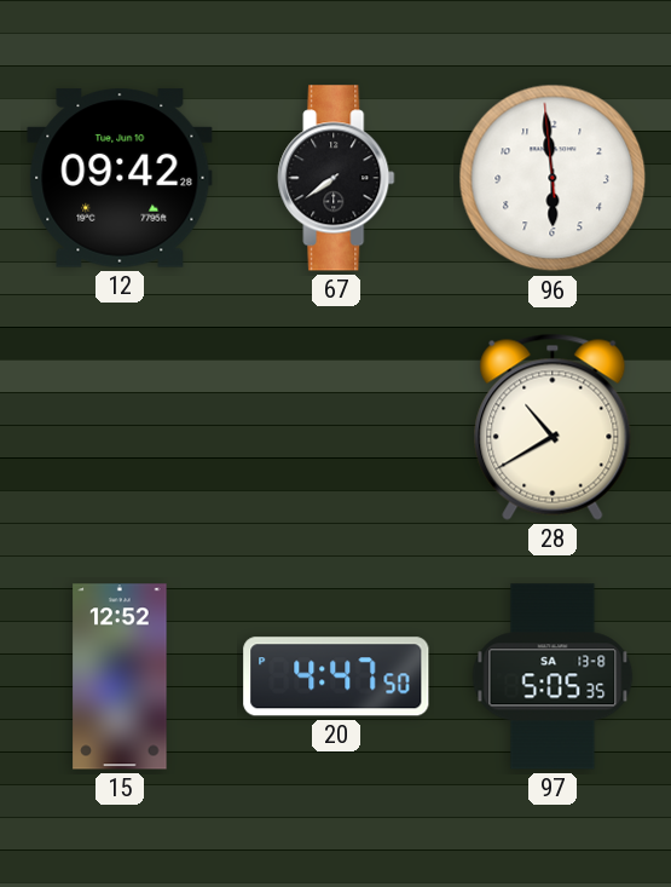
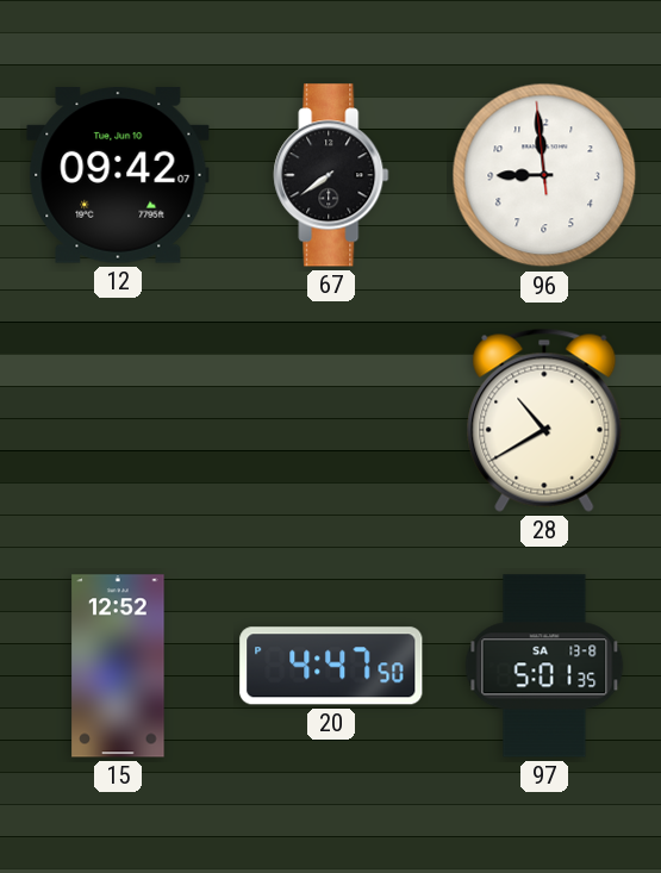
12: 09:42:28 -> 09:42:07 (118, 175)
96: 5:58 -> 8:58 (544, 175)
97: 5:05 -> 5:01 (544, 666)
